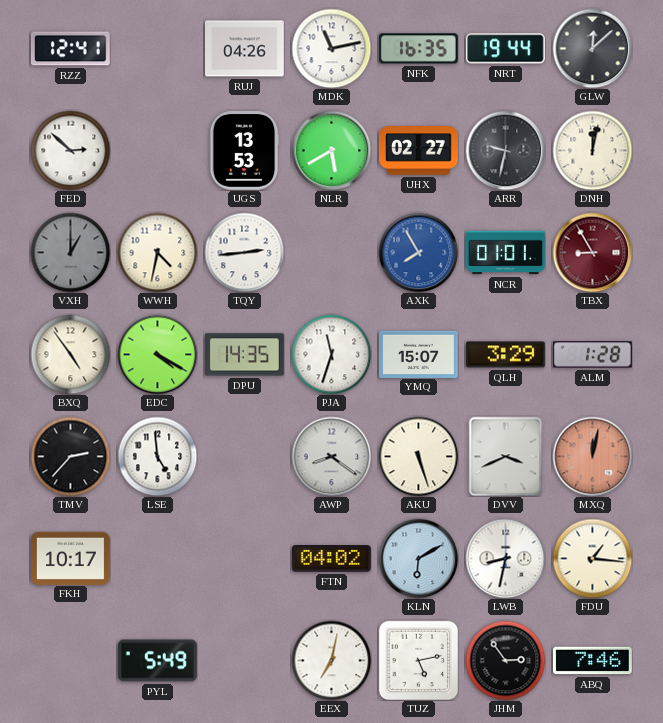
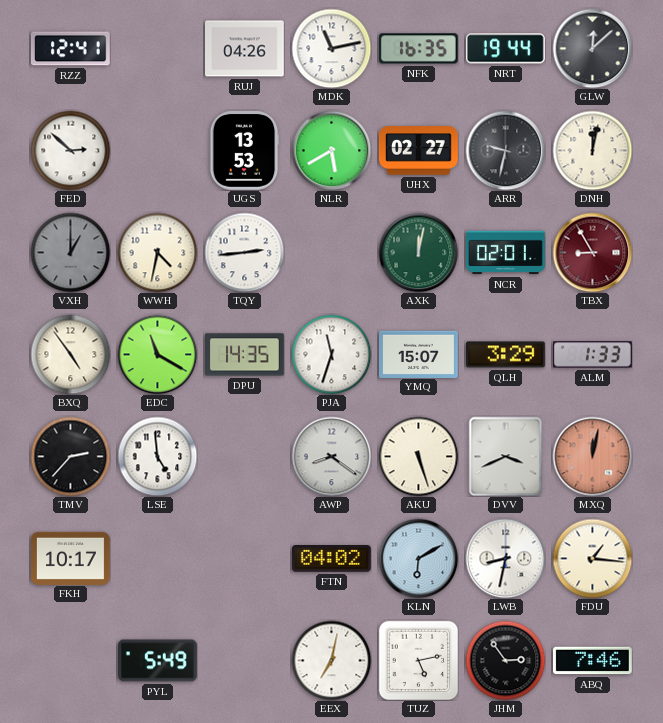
AXK: 7:55 -> 12:02 (418, 252)
AXK dial: blue -> green (418, 252)
NCR: 01:01 -> 02:01 (506, 253)
EDC: 4:20 -> 11:20 (157, 354)
ALM: 1:28 -> 1:33 (593, 355)
